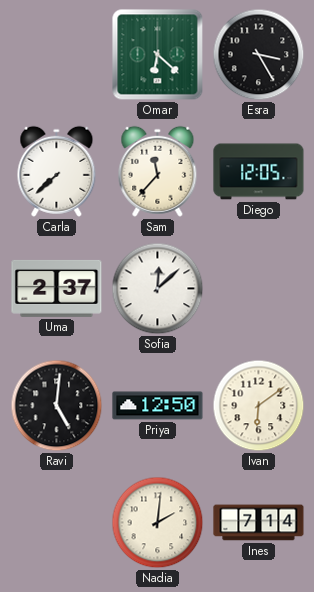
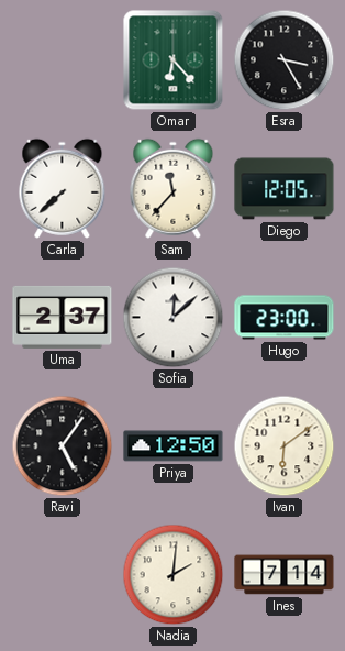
Omar: 6:22 -> 6:23 (174, 60)
Hugo: none -> 23:00 (285, 318)
Ravi: 5:01 -> 5:06 (63, 446)
